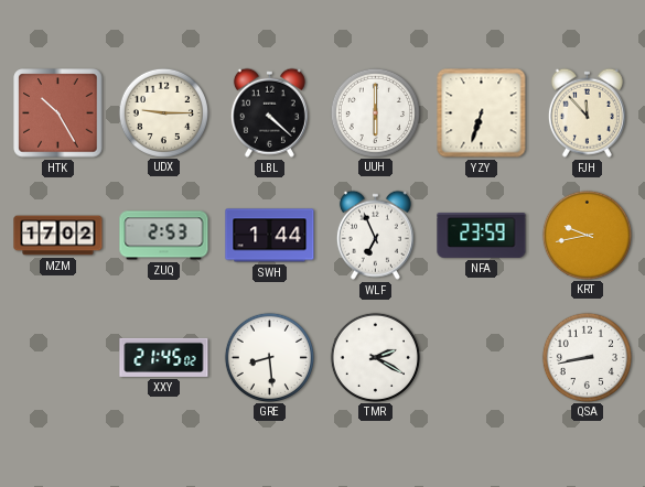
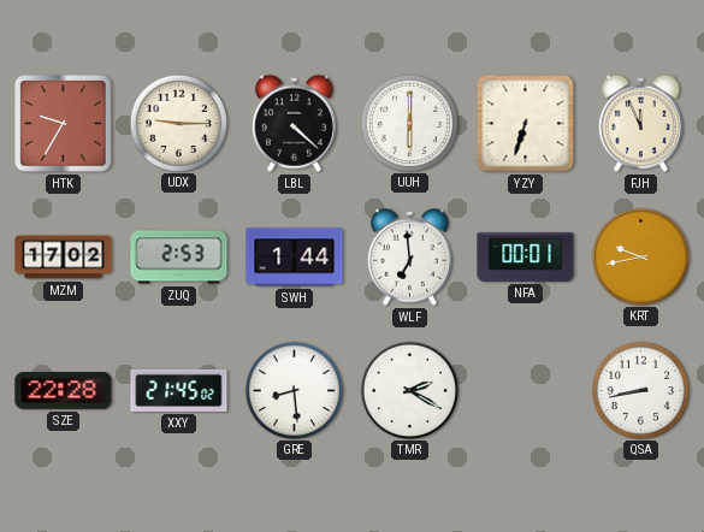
HTK: 10:25 -> 9:35 (64, 124)
FJH: 11:53 -> 11:56 (640, 123)
WLF: 6:56 -> 6:59 (409, 256)
NFA: 23:59 -> 00:01 (526, 256)
SZE: none -> 22:28 (64, 391)
